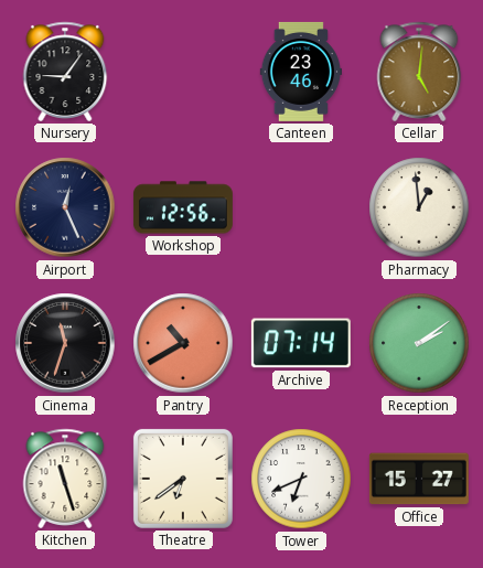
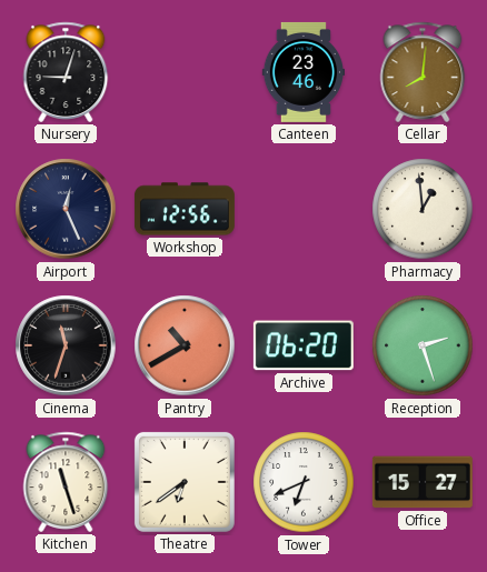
Nursery: 9:06 -> 9:03 (66, 72)
Cellar: 5:01 -> 8:01 (423, 72)
Archive: 07:14 -> 06:20 (304, 345)
Reception: 2:09 -> 2:27 (423, 345)
